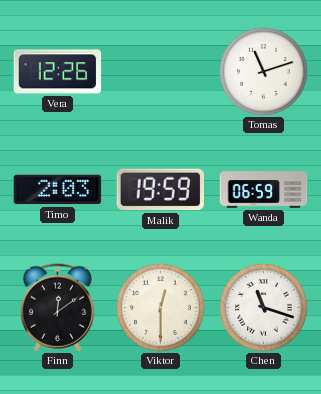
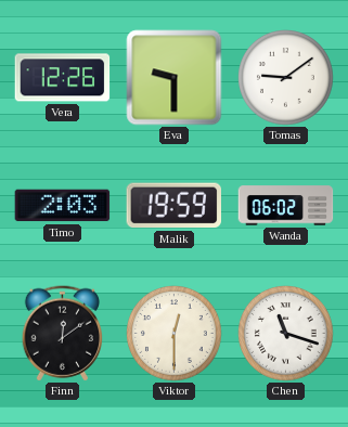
Eva: none -> 9:30 (175, 78)
Tomas: 11:12 -> 9:09 (286, 78)
Wanda: 06:59 -> 06:02 (286, 206)
